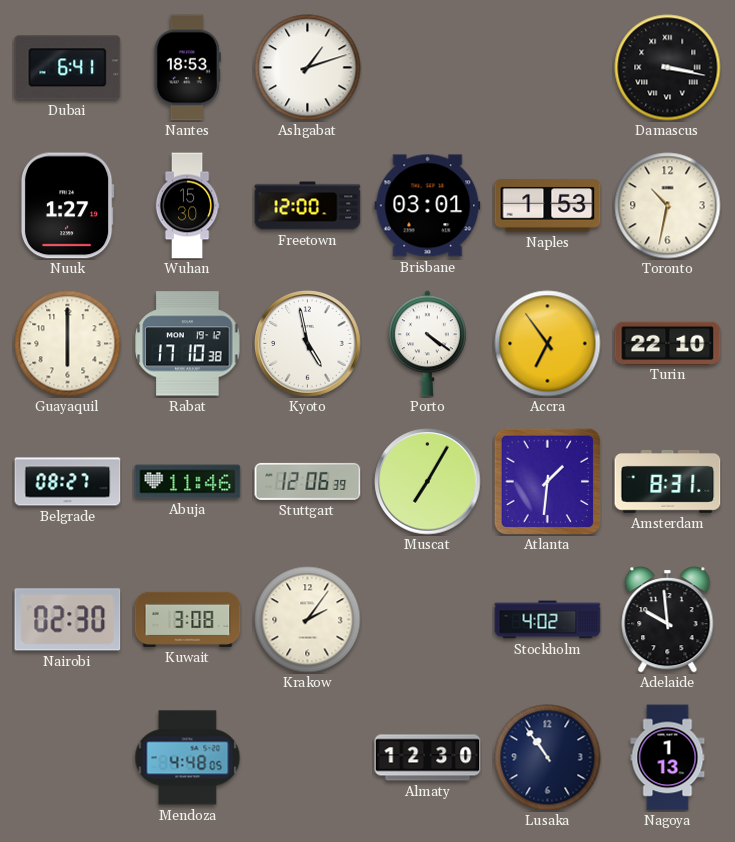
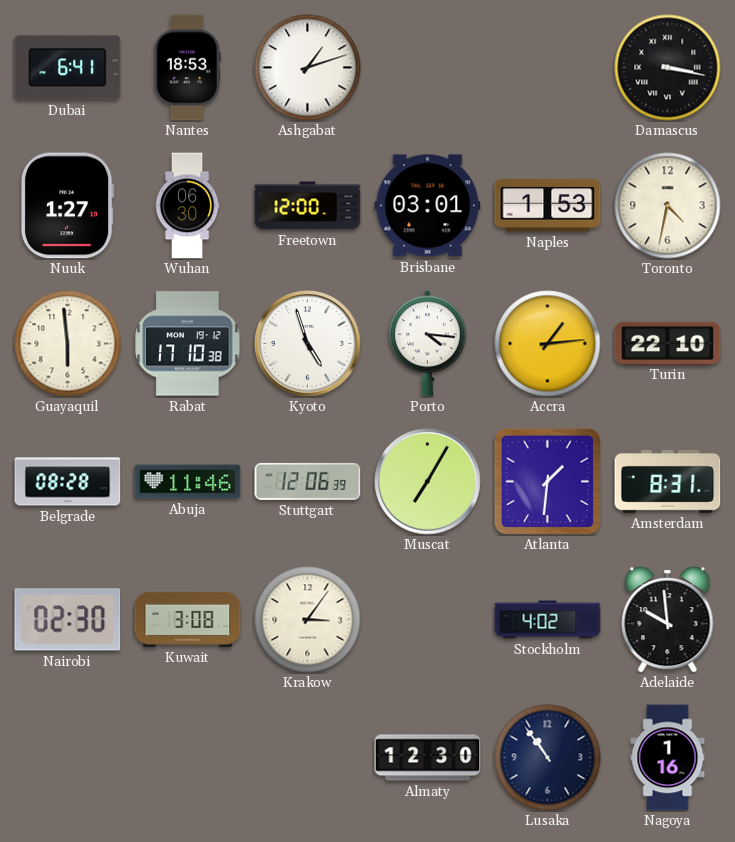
Wuhan: 15:30 -> 06:30 (187, 206)
Toronto: 10:32 -> 4:32 (668, 206)
Guayaquil: 6:00 -> 5:59 (68, 344)
Kyoto: 4:58 -> 4:57 (308, 344)
Porto: 4:21 -> 4:16 (427, 344)
Accra: 6:54 -> 1:14 (548, 344)
Belgrade: 08:27 -> 08:28 (68, 482)
Krakow: 2:06 -> 3:06 (308, 620)
Mendoza: 4:48 -> none (188, 758)
Nagoya: 1:13 -> 1:16 (668, 758)
